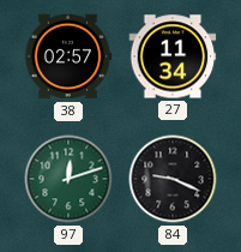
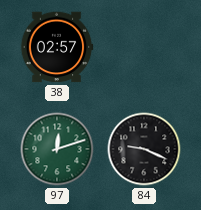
27: 11:34 -> none (173, 56)
